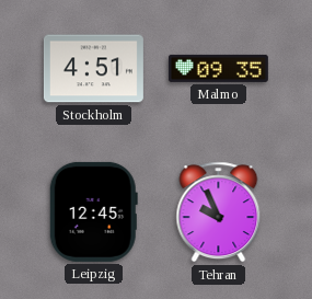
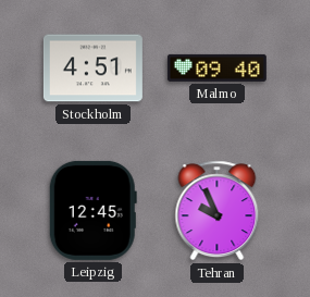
Malmo: 09:35 -> 09:40 (216, 67)
